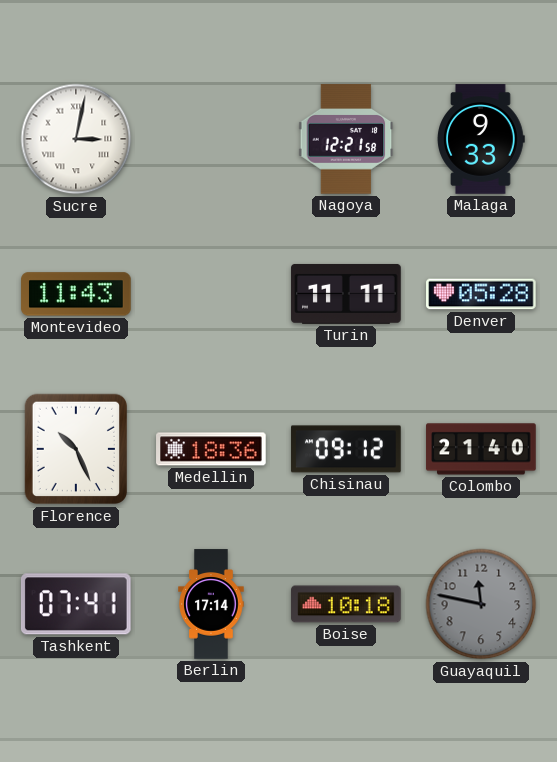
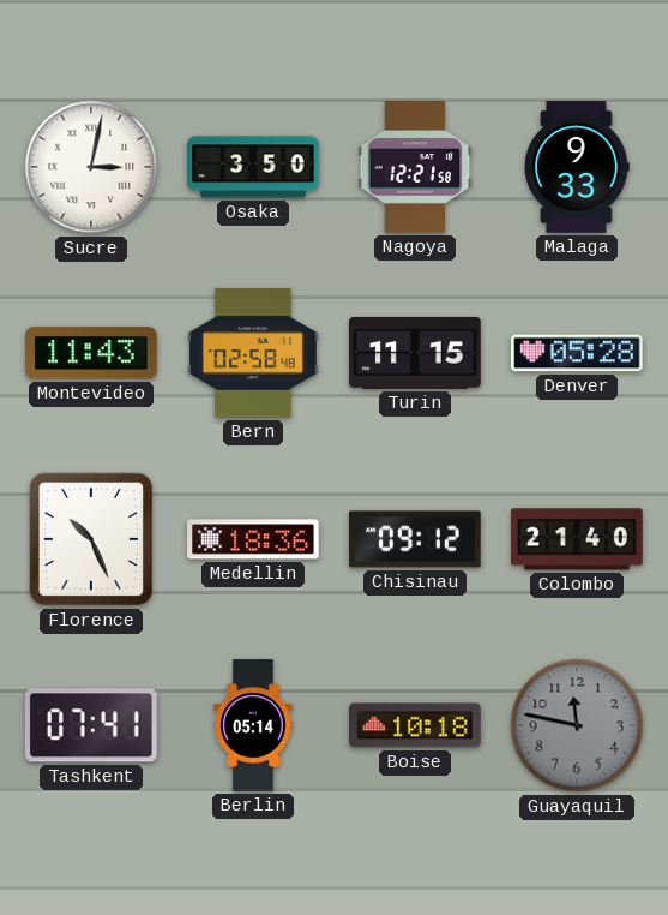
Osaka: none -> 3:50 (253, 167)
Bern: none -> 02:58 (253, 353)
Turin: 11:11 -> 11:15 (415, 353)
Berlin: 17:14 -> 05:14 (253, 725)
